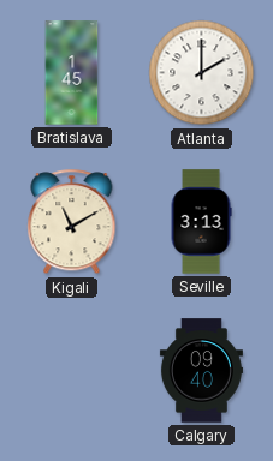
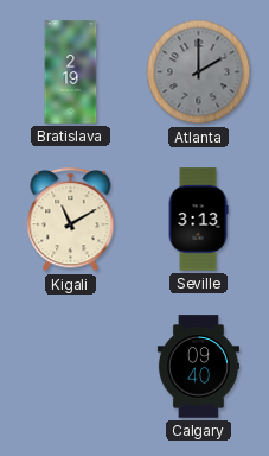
Bratislava: 1:45 -> 2:19 (71, 72)
Atlanta dial: white -> grey (199, 72)
